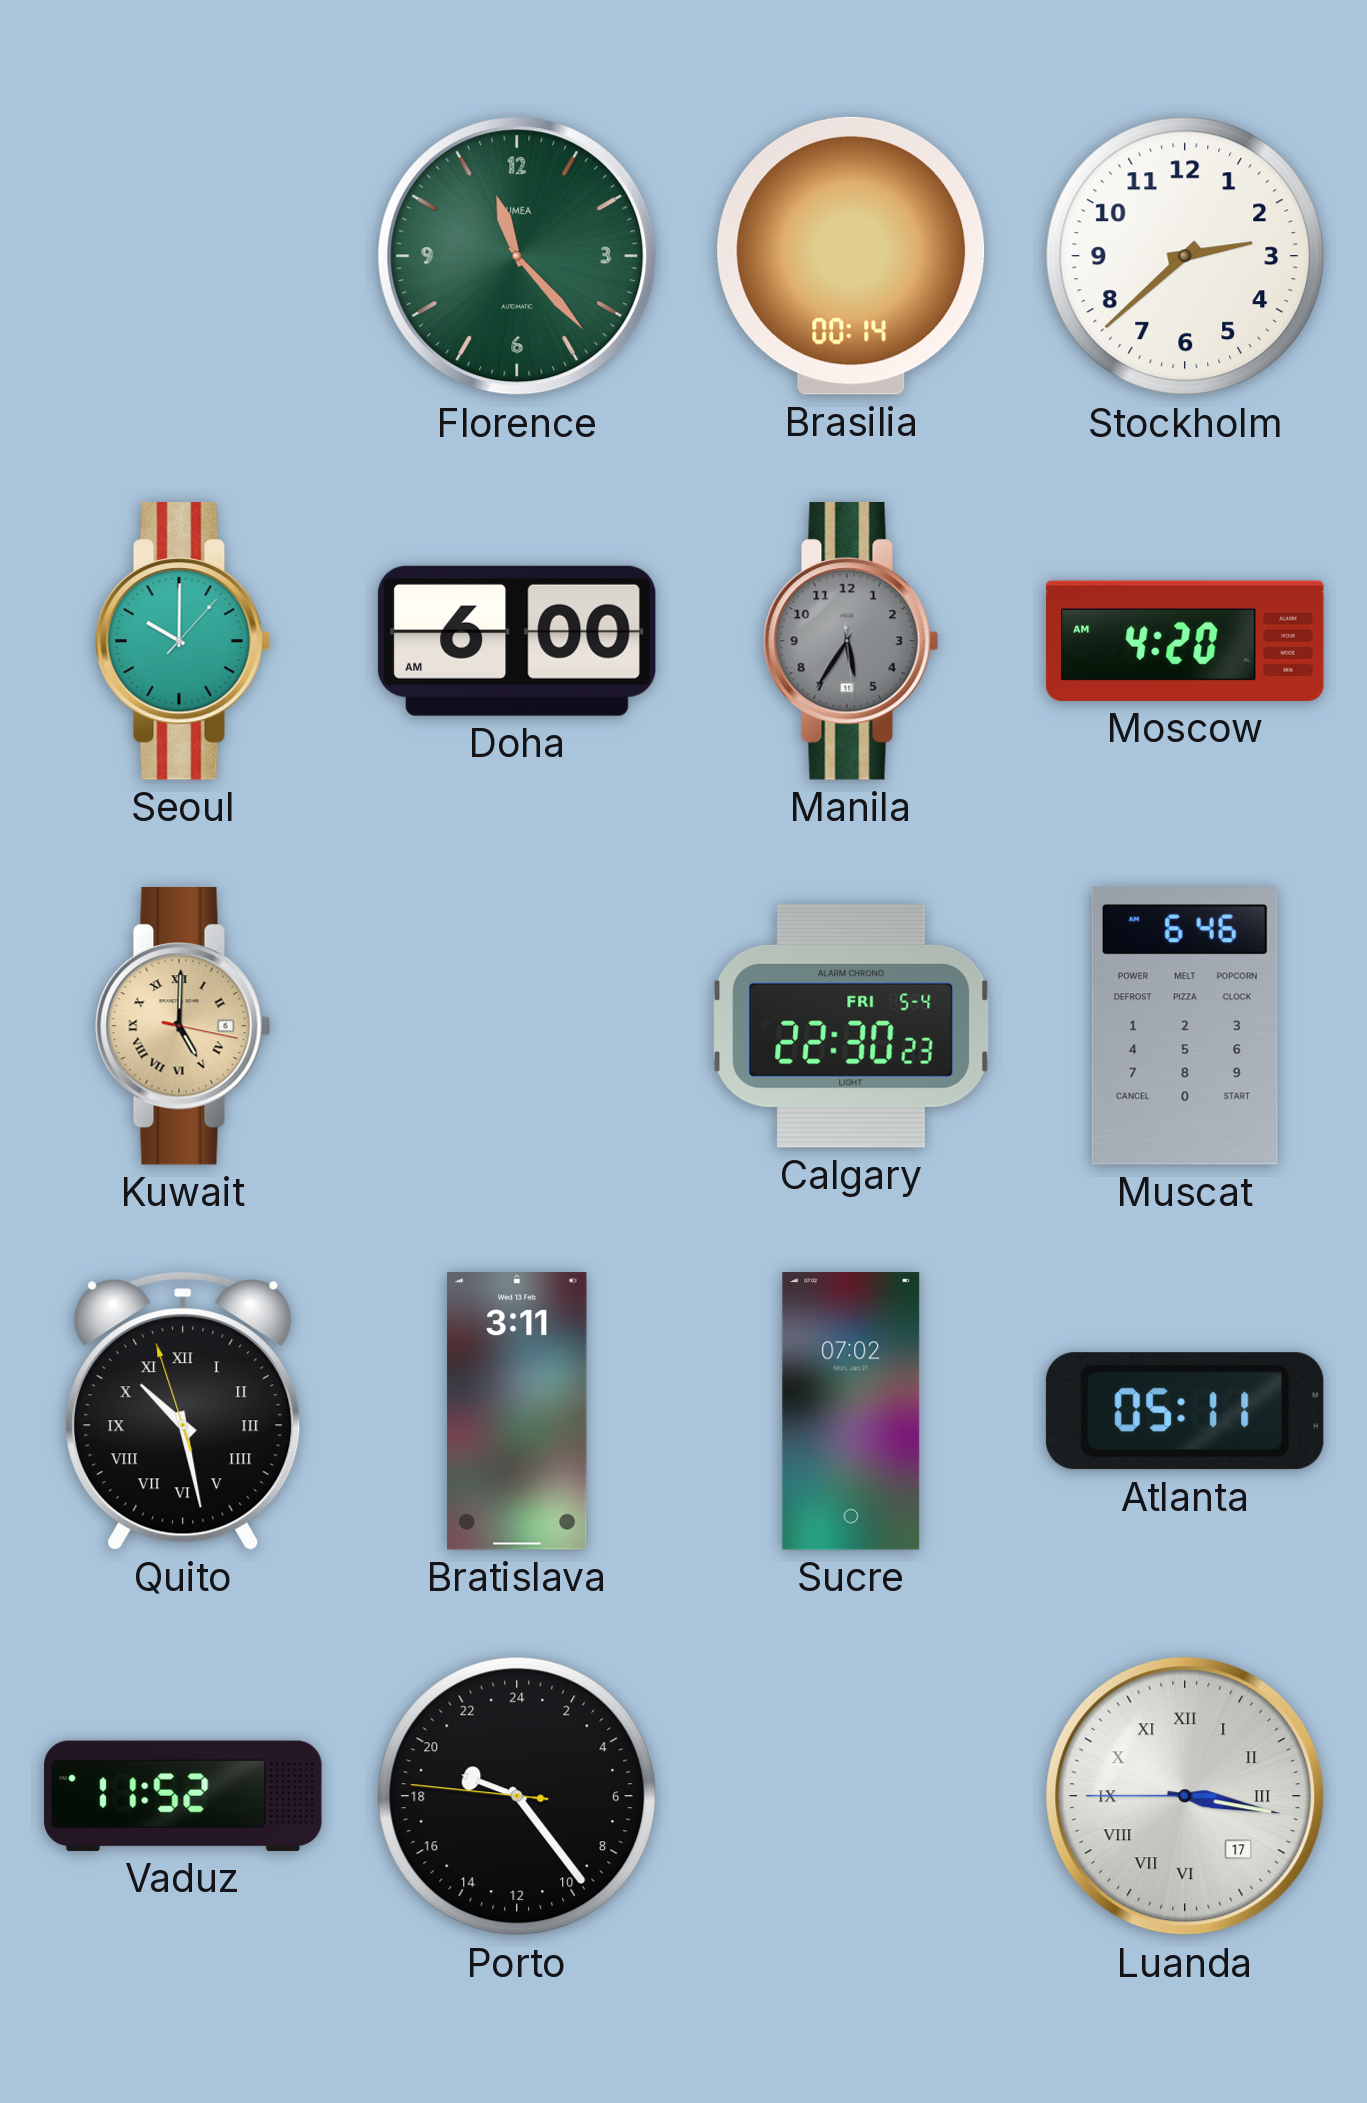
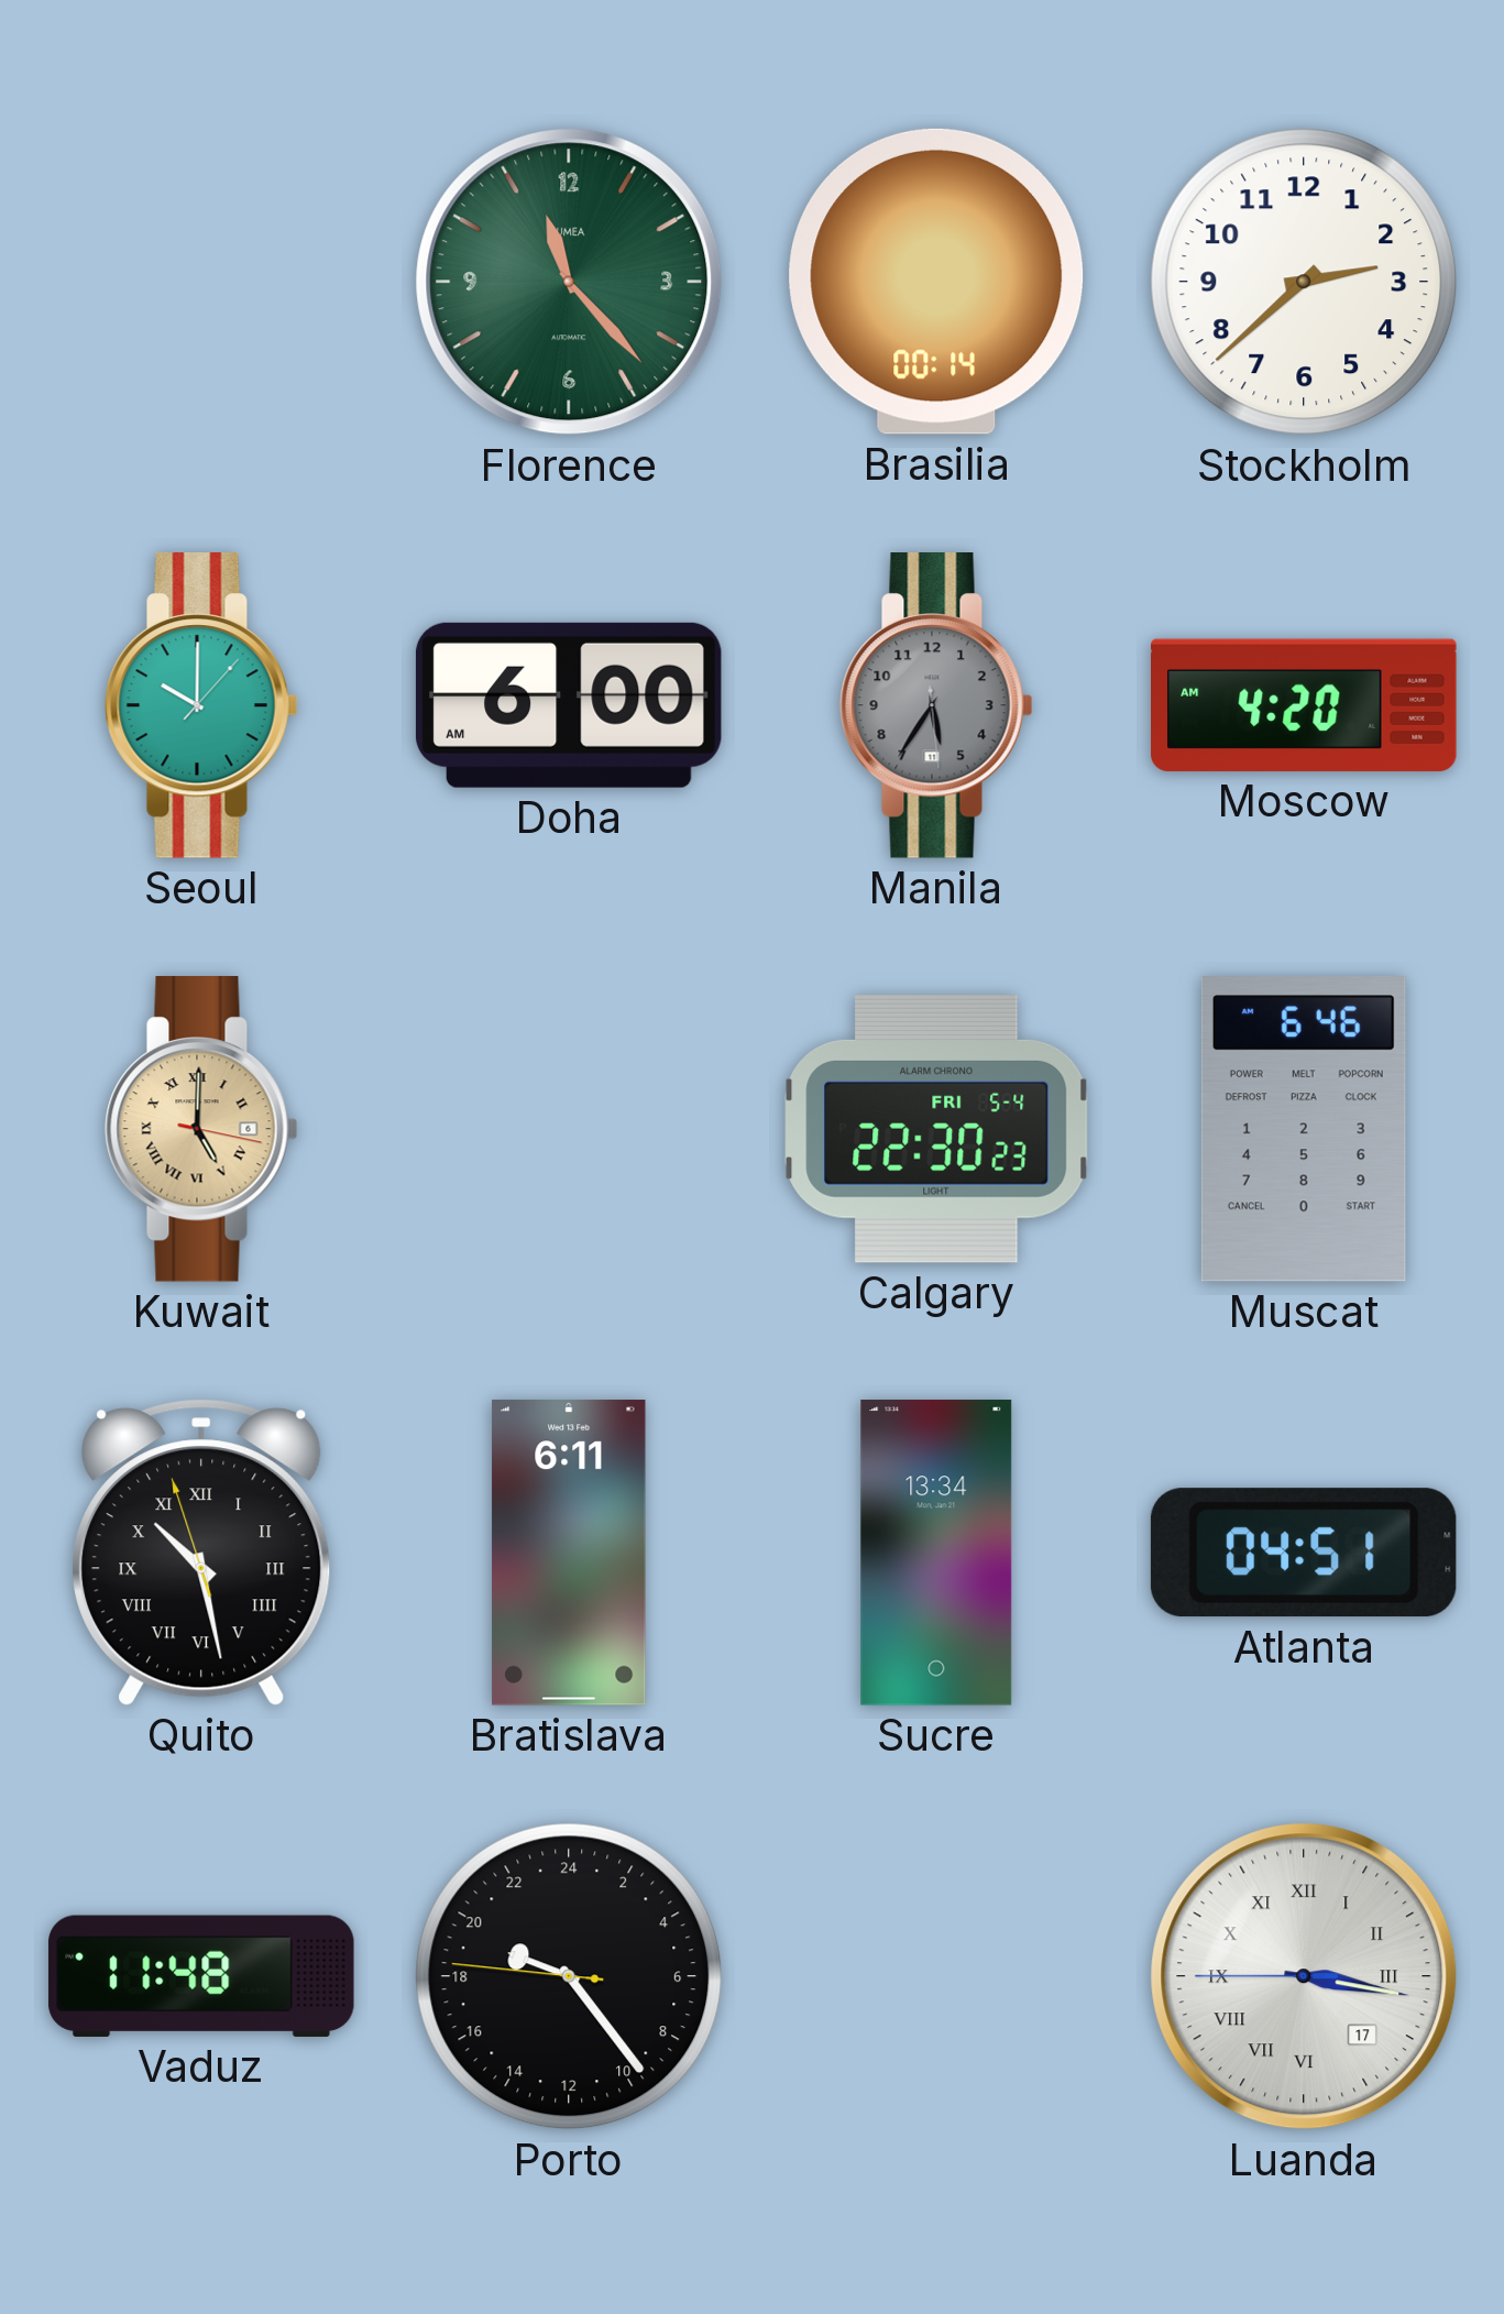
Bratislava: 3:11 -> 6:11 (569, 1553)
Sucre: 07:02 -> 13:34 (936, 1553)
Atlanta: 05:11 -> 04:51 (1304, 1553)
Vaduz: 11:52 -> 11:48 (201, 1976)
